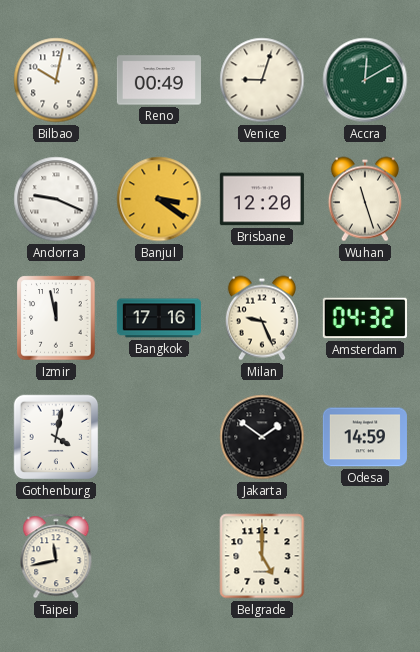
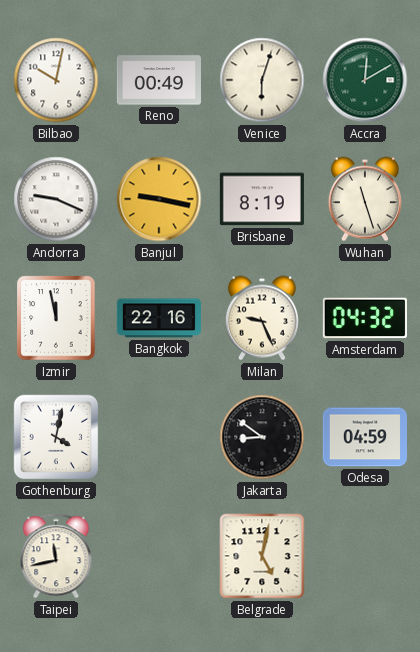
Venice: 9:03 -> 6:03 (262, 80)
Banjul: 3:21 -> 9:17 (159, 199)
Brisbane: 12:20 -> 8:19 (262, 199)
Bangkok: 17:16 -> 22:16 (159, 318)
Jakarta: 1:51 -> 8:51 (262, 437)
Odesa: 14:59 -> 04:59 (365, 437)
Belgrade: 5:00 -> 5:02 (262, 556)
